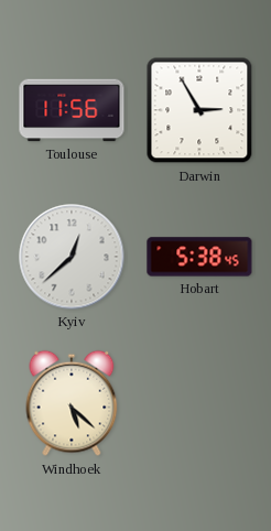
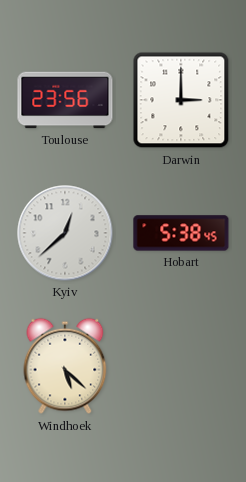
Toulouse: 11:56 -> 23:56 (65, 100)
Darwin: 2:55 -> 3:00 (181, 100)
